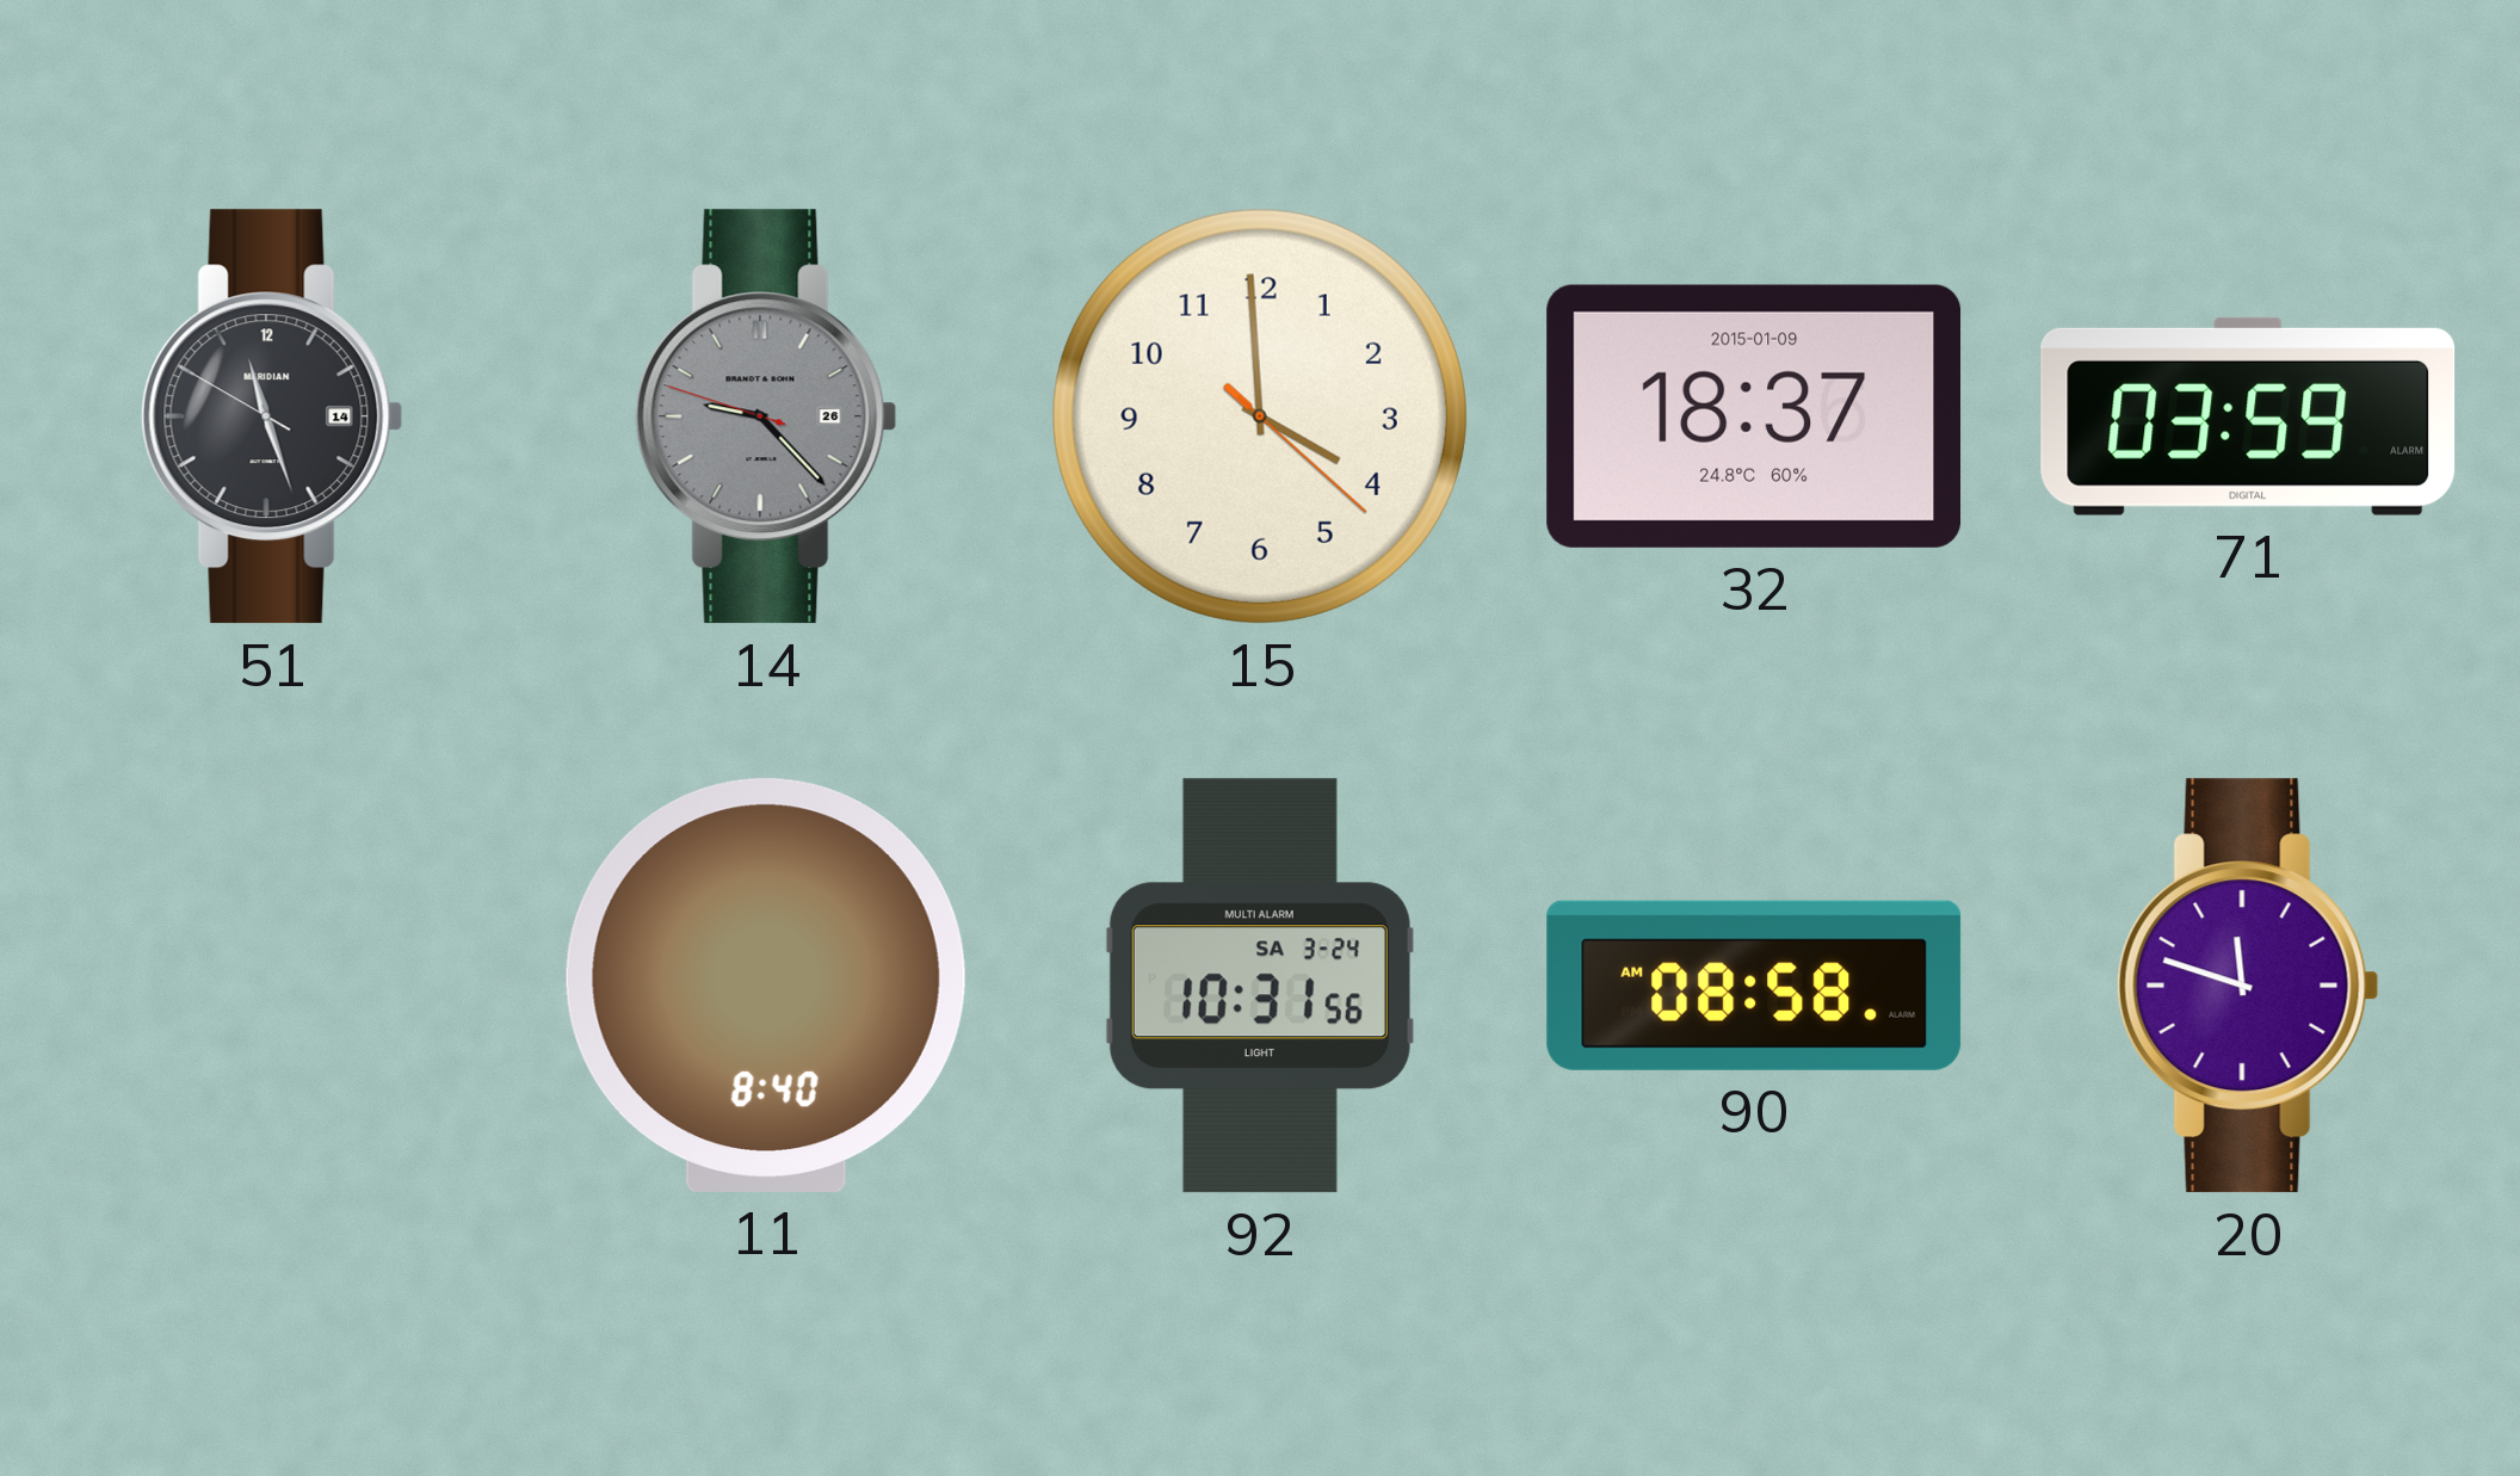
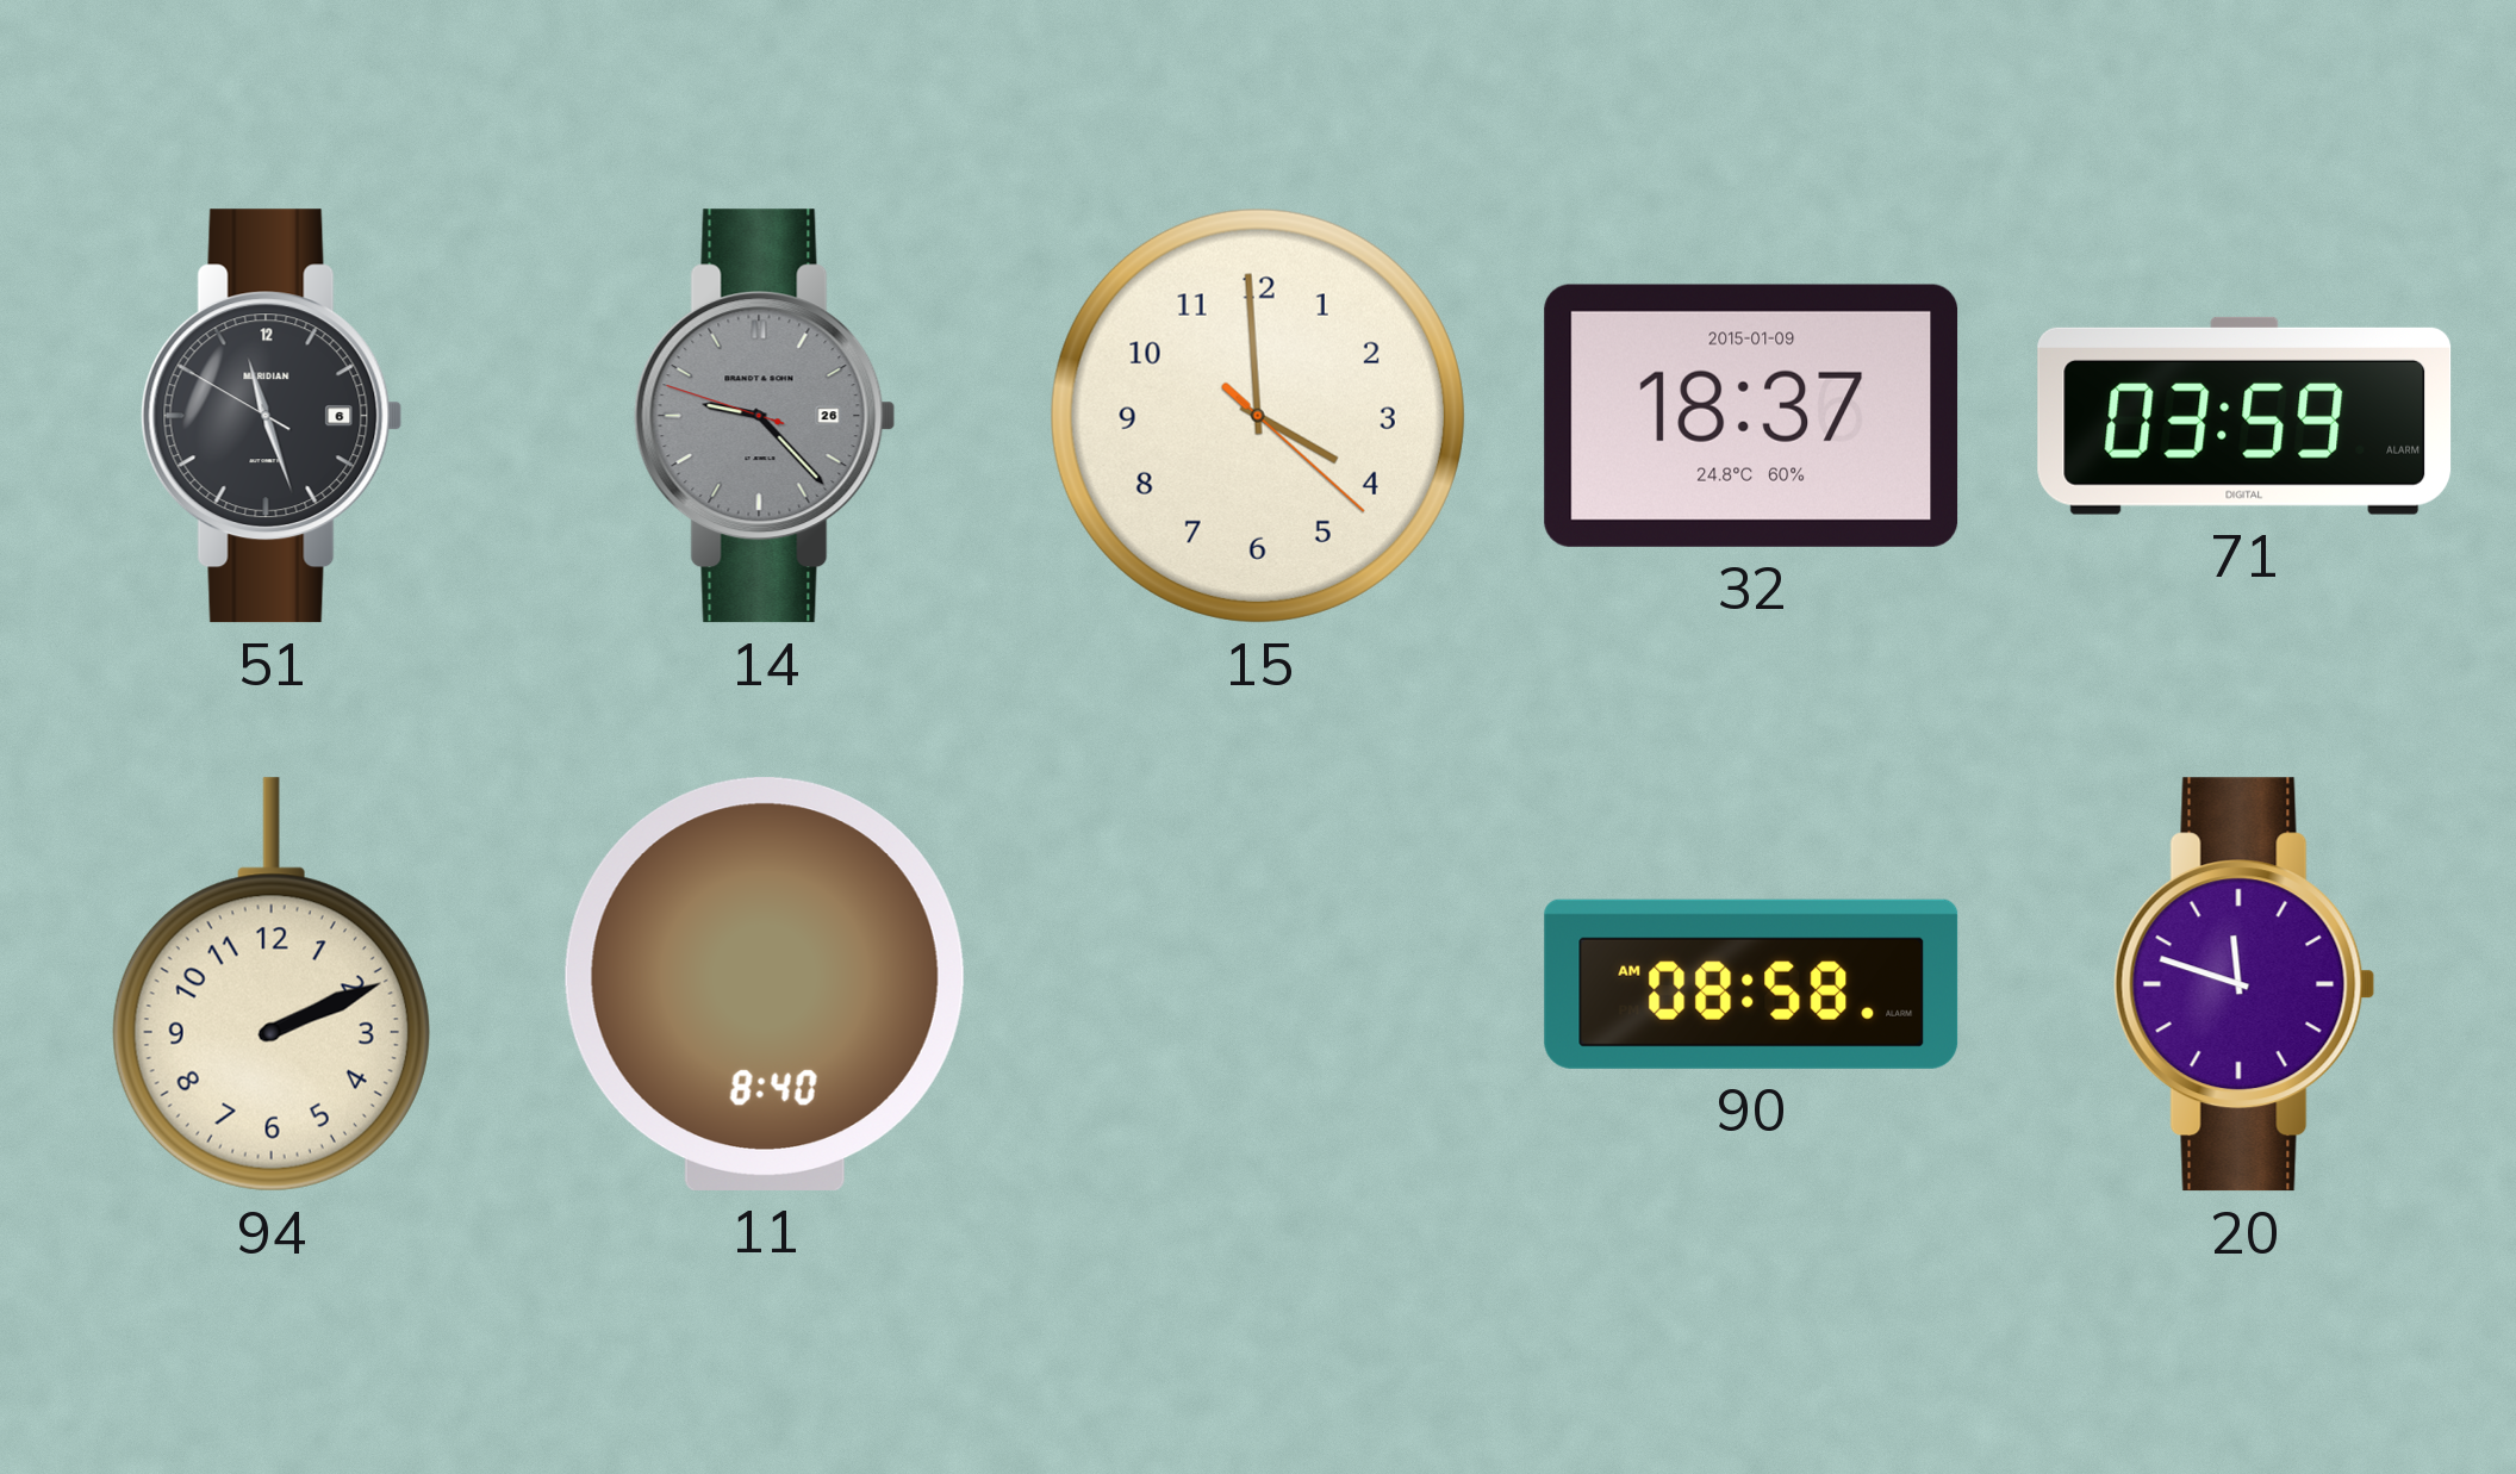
51 date: 14 -> 6 (272, 416)
94: none -> 2:11 (272, 984)
92: 10:31 -> none (1260, 986)
